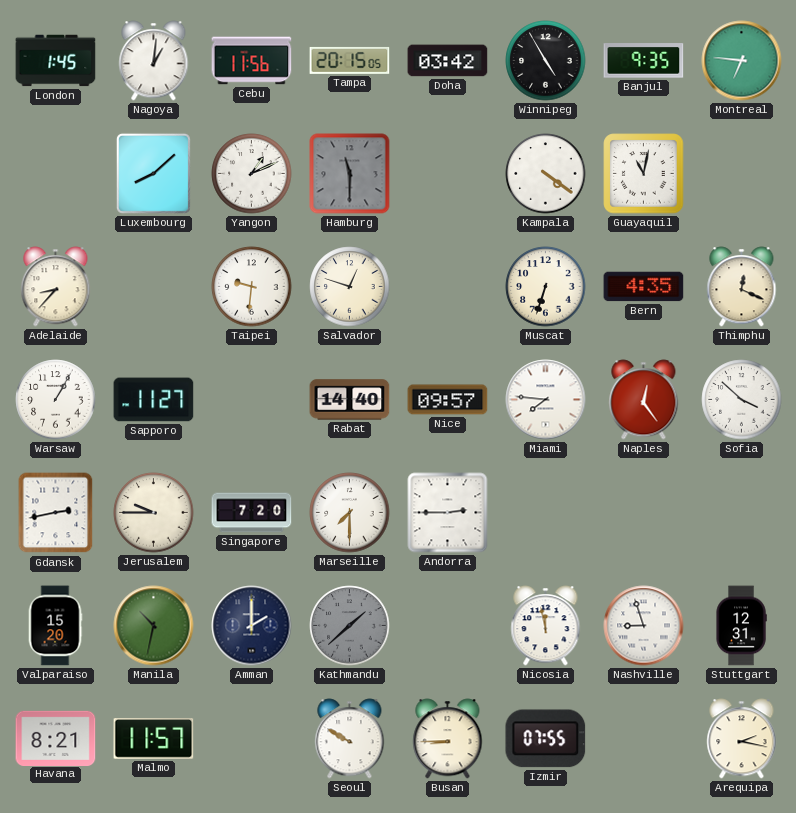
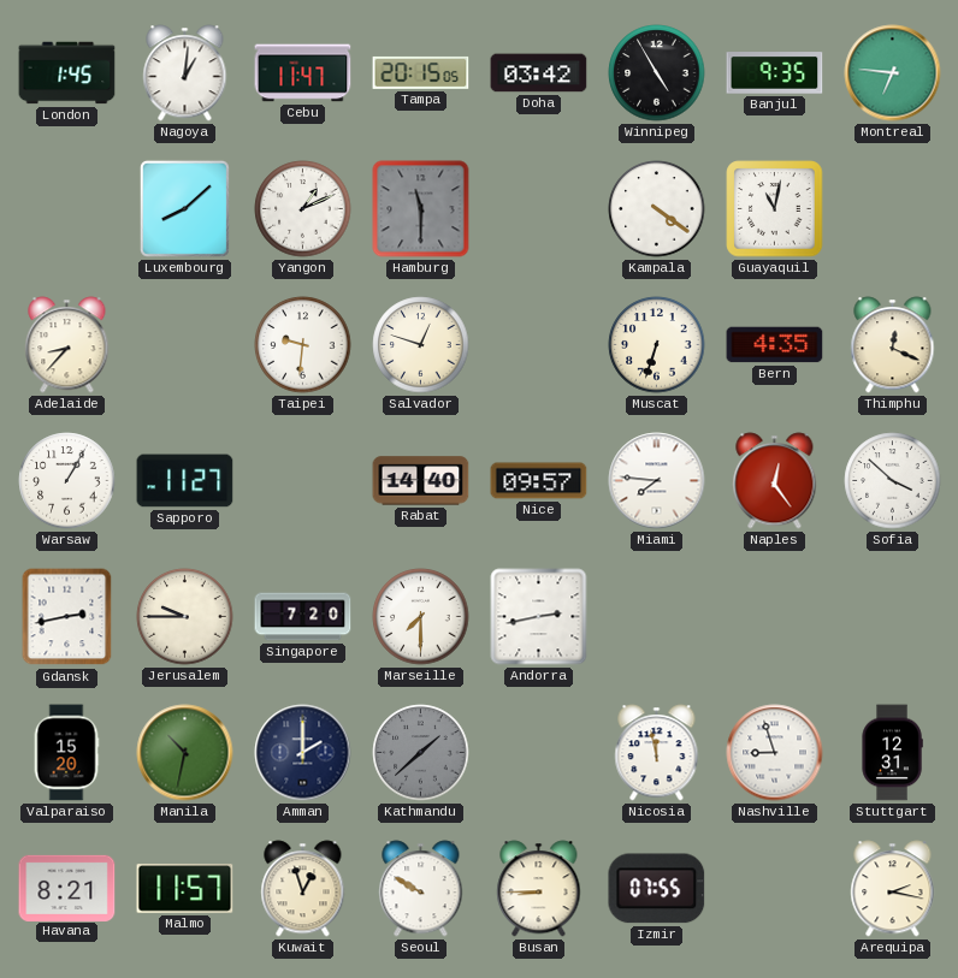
Cebu: 11:56 -> 11:47 (303, 73)
Andorra: 2:45 -> 2:43 (539, 617)
Kuwait: none -> 12:57 (303, 889)
